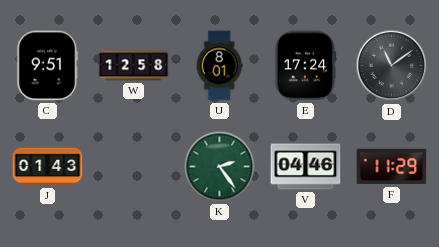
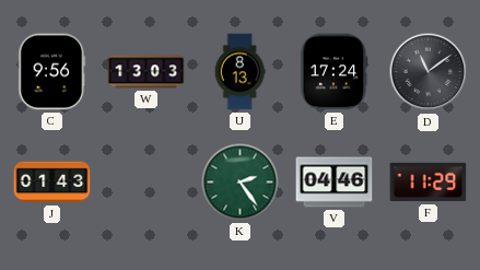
C: 9:51 -> 9:56 (52, 72)
W: 12:58 -> 13:03 (147, 72)
U: 8:01 -> 8:13 (239, 72)
